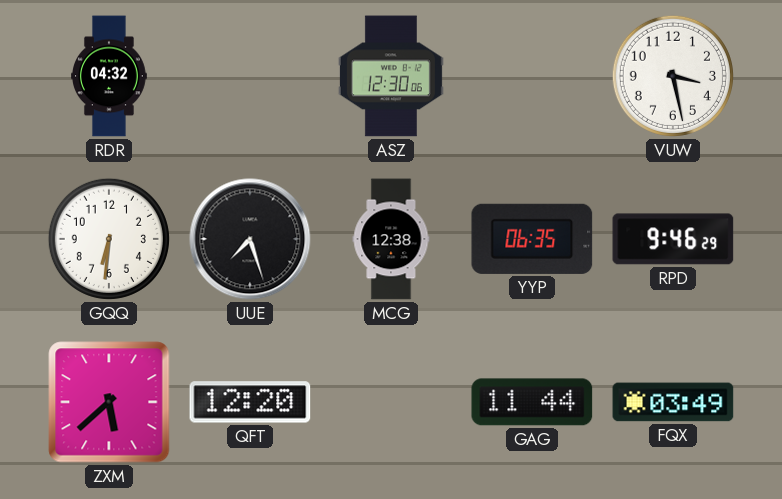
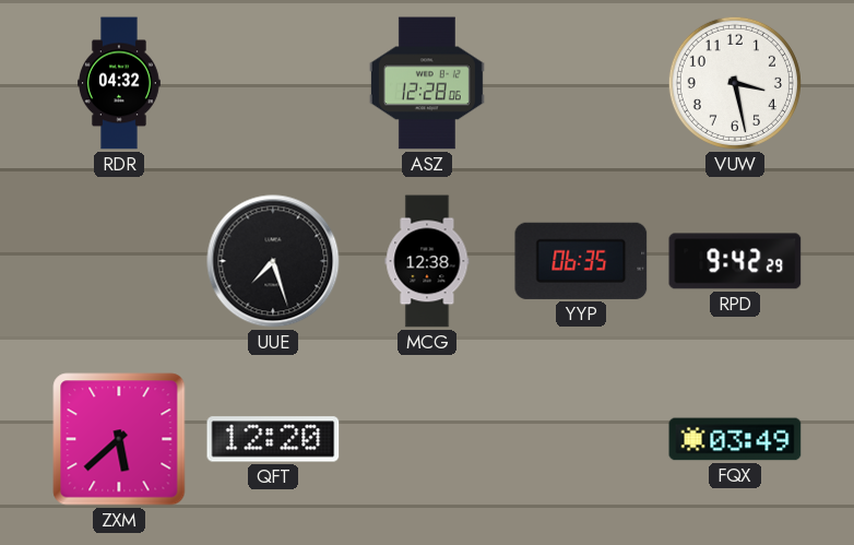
ASZ: 12:30 -> 12:28 (427, 83)
GQQ: 6:31 -> none (109, 239)
RPD: 9:46 -> 9:42 (735, 261)
GAG: 11:44 -> none (532, 402)
